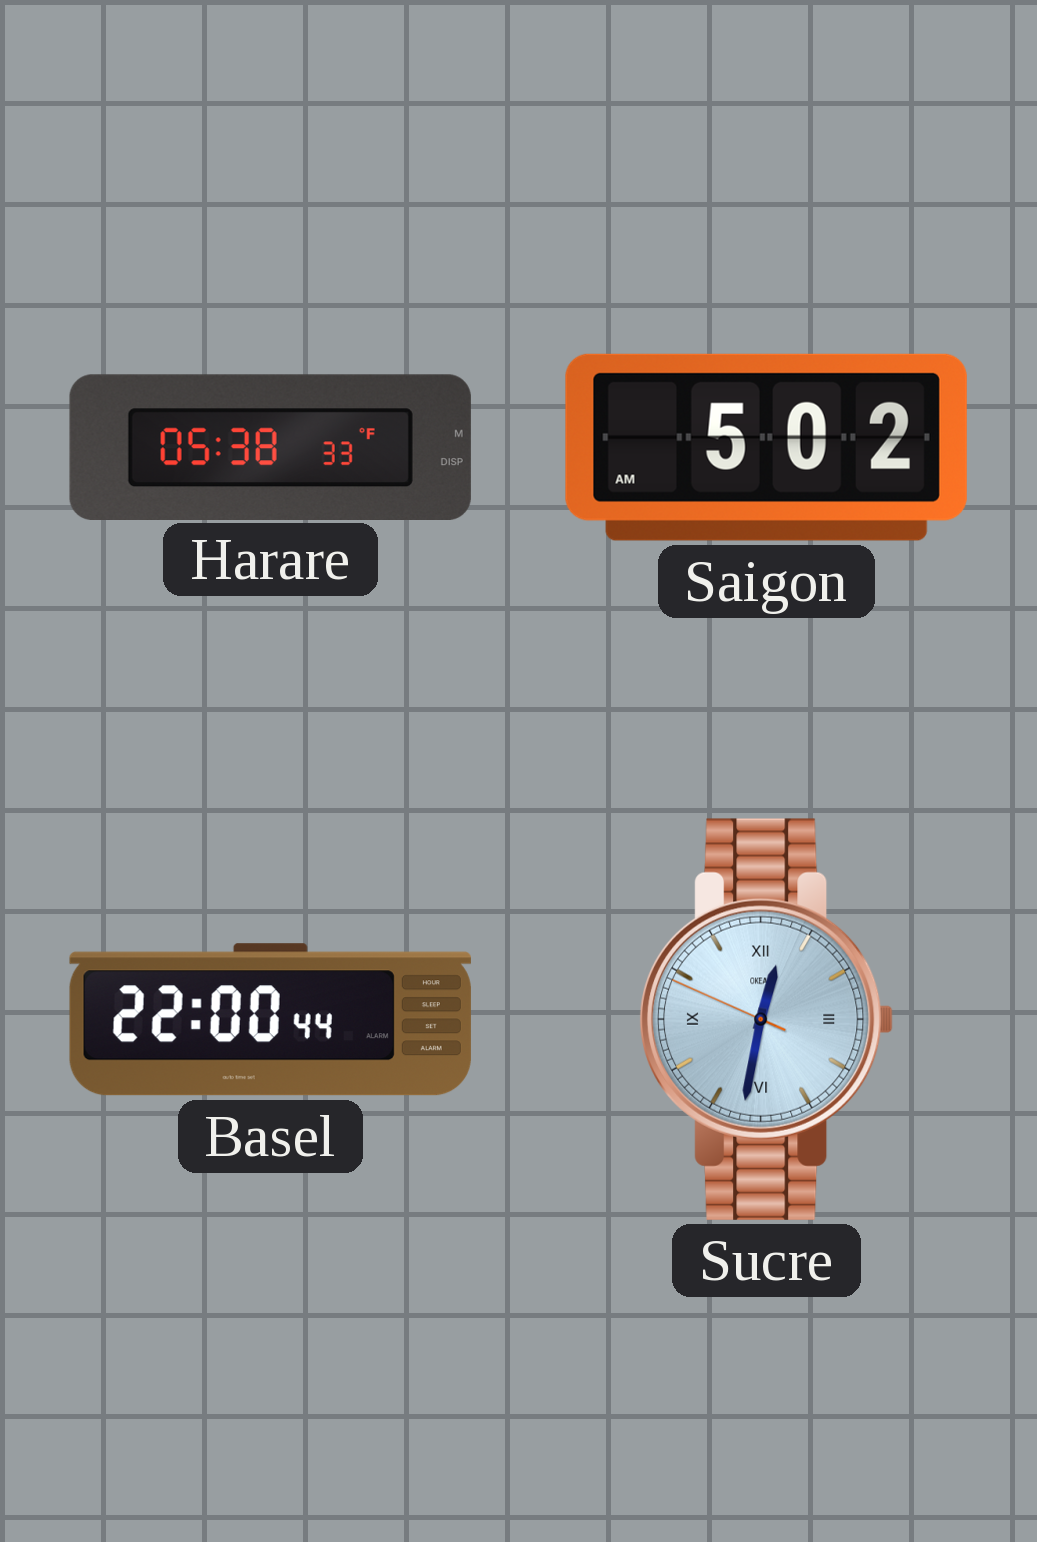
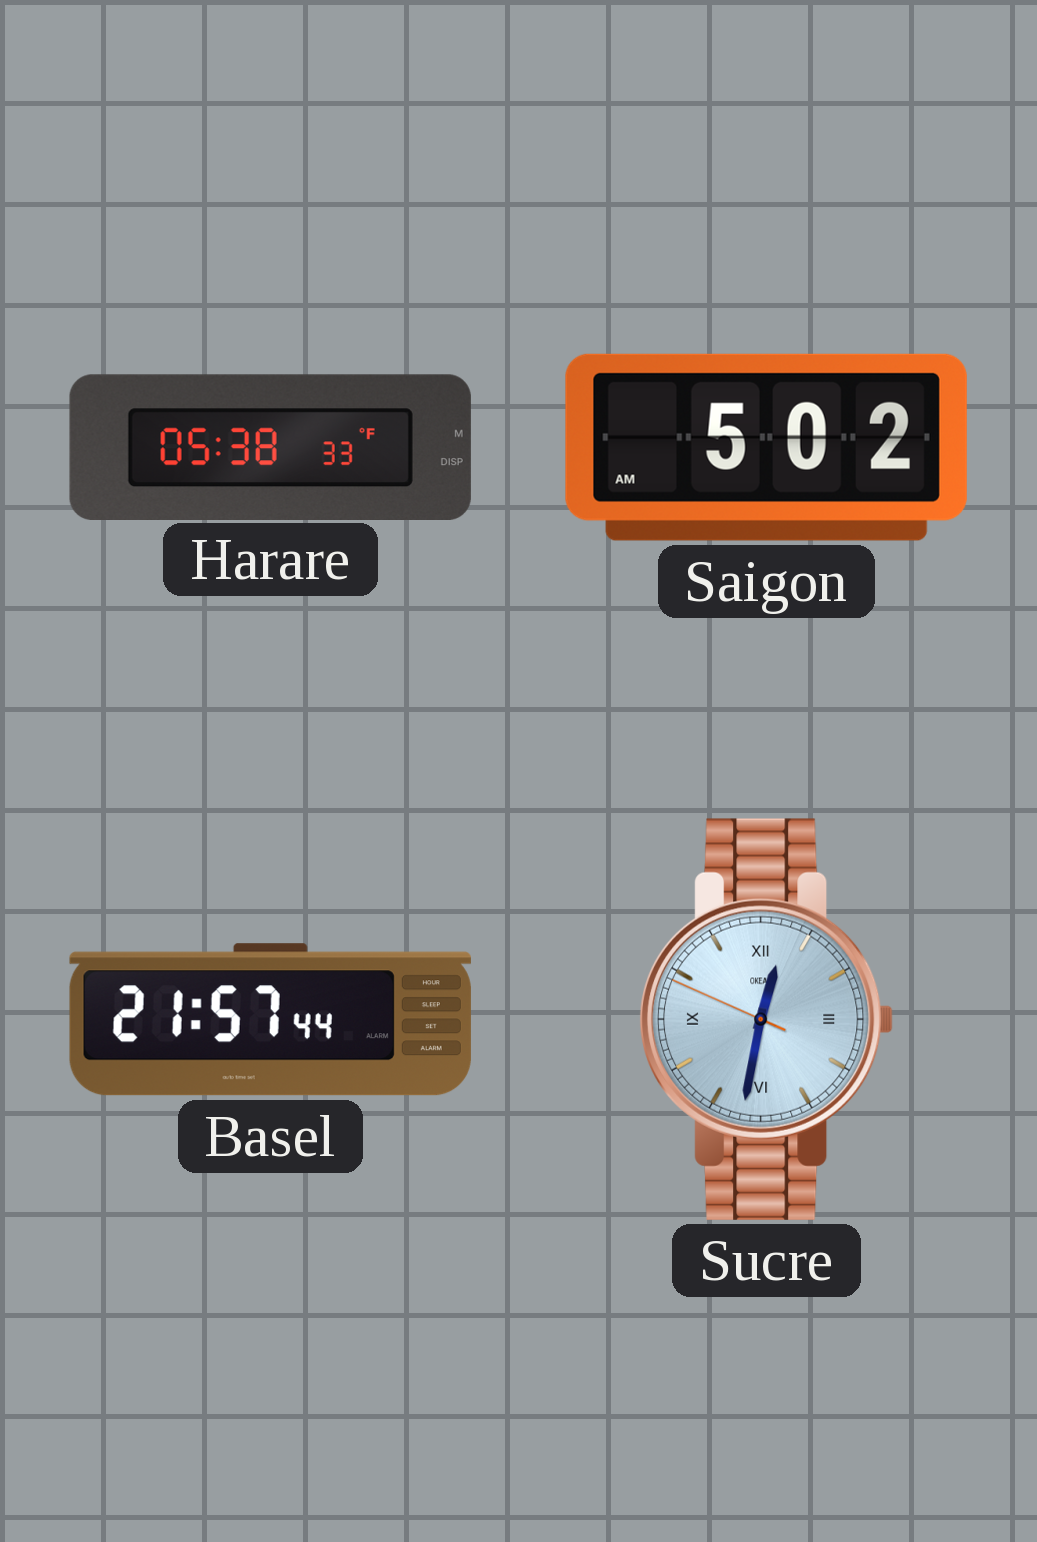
Basel: 22:00 -> 21:57 (270, 1020)
